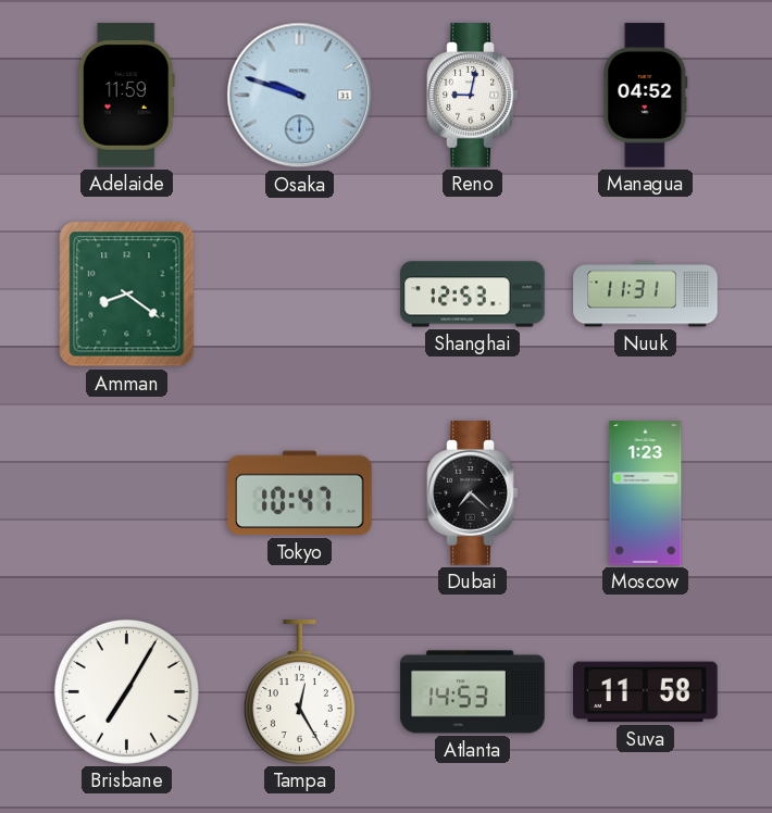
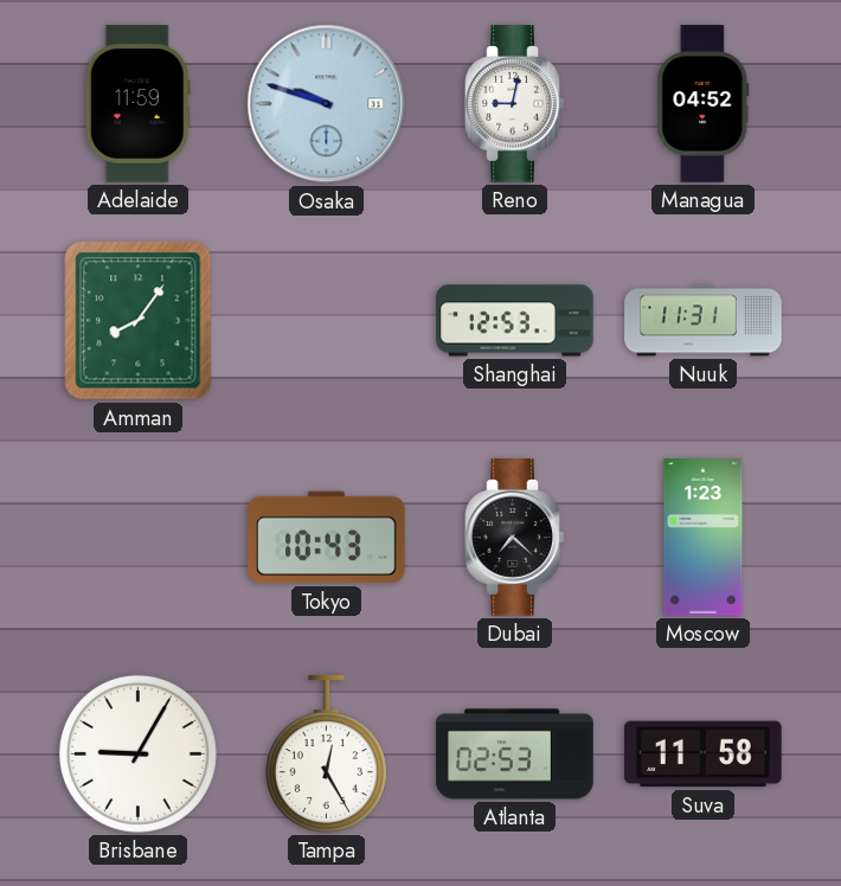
Amman: 8:21 -> 8:06 (139, 321)
Tokyo: 10:47 -> 10:43 (327, 538)
Brisbane: 7:05 -> 9:05 (137, 753)
Atlanta: 14:53 -> 02:53 (515, 755)
